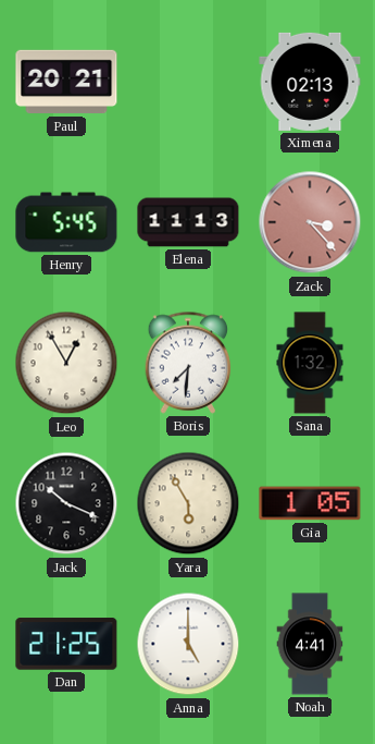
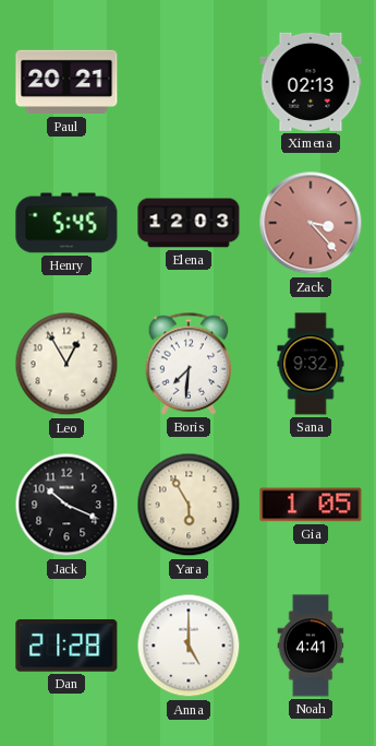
Elena: 11:13 -> 12:03 (189, 223)
Sana: 1:32 -> 9:32 (311, 364)
Dan: 21:25 -> 21:28 (66, 646)
